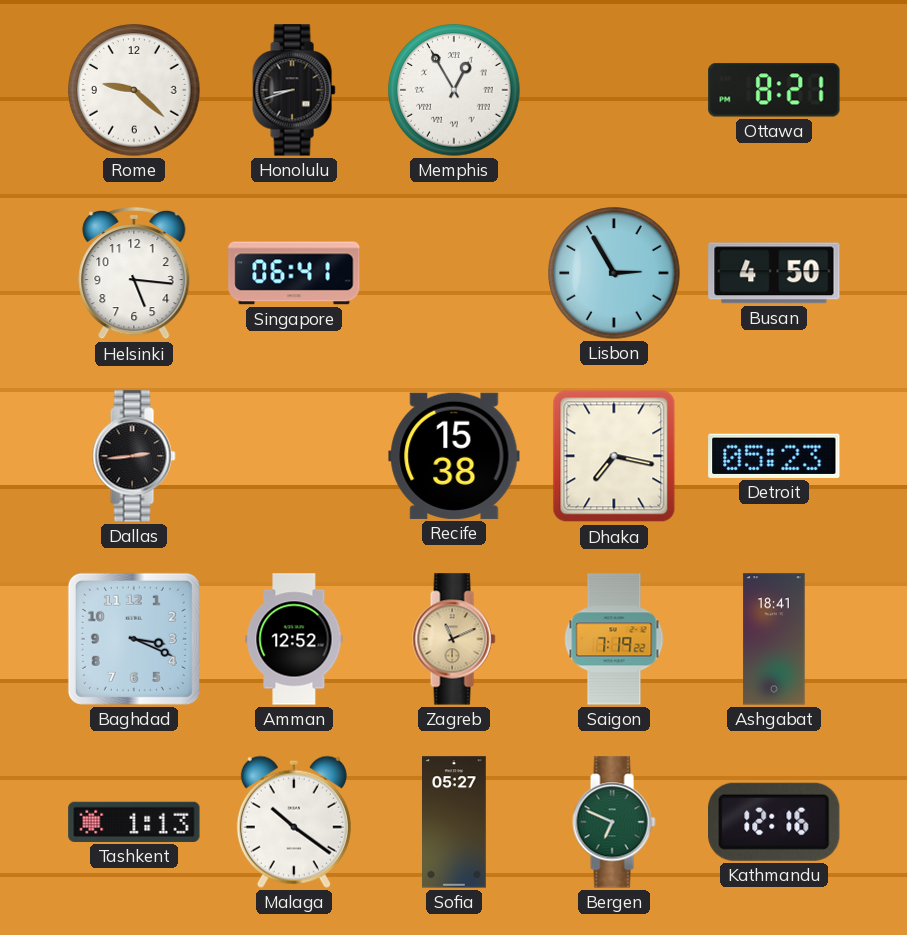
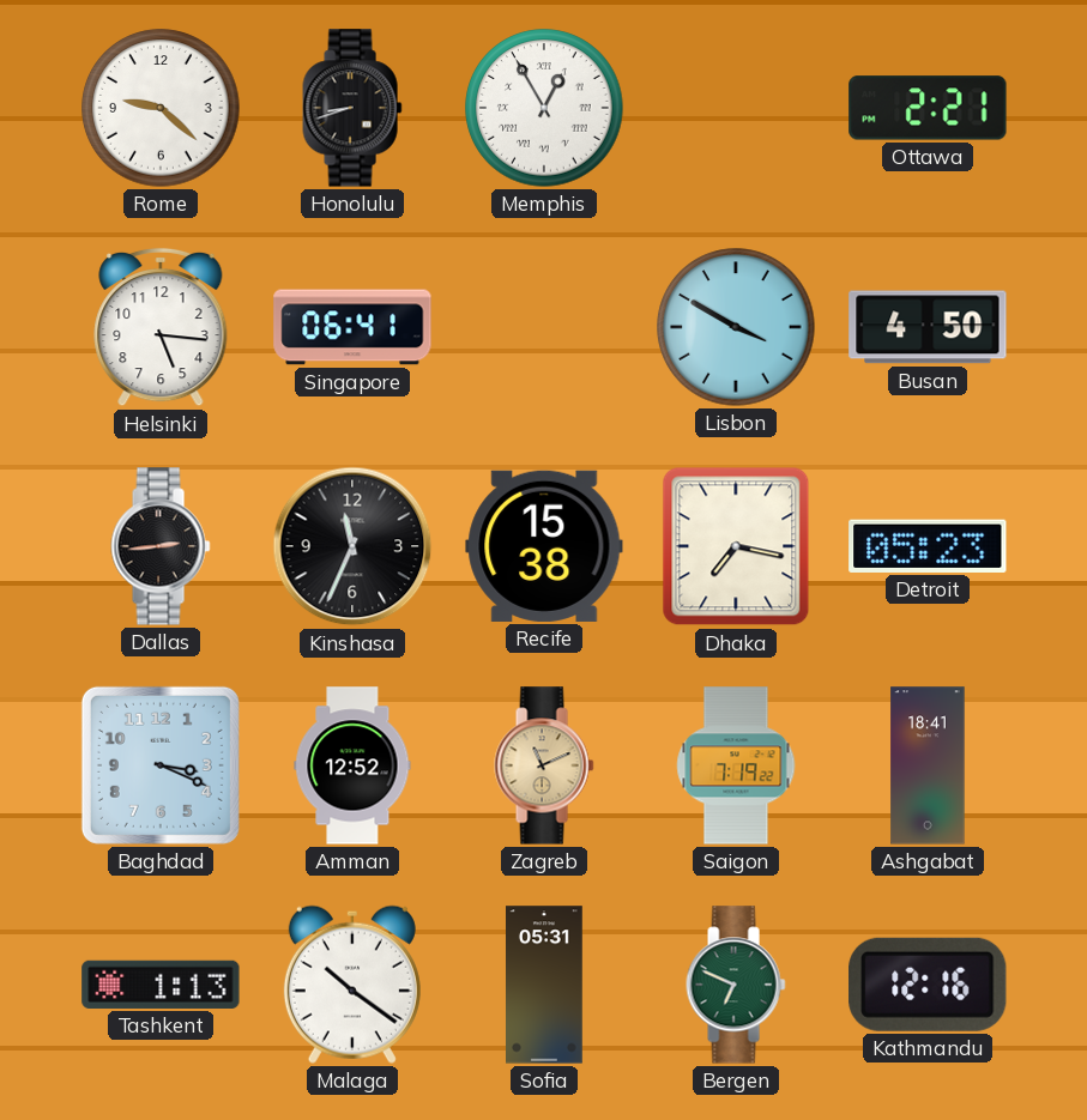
Ottawa: 8:21 -> 2:21 (928, 108)
Lisbon: 2:55 -> 3:50 (736, 327)
Kinshasa: none -> 11:34 (352, 546)
Sofia: 05:27 -> 05:31 (545, 985)
